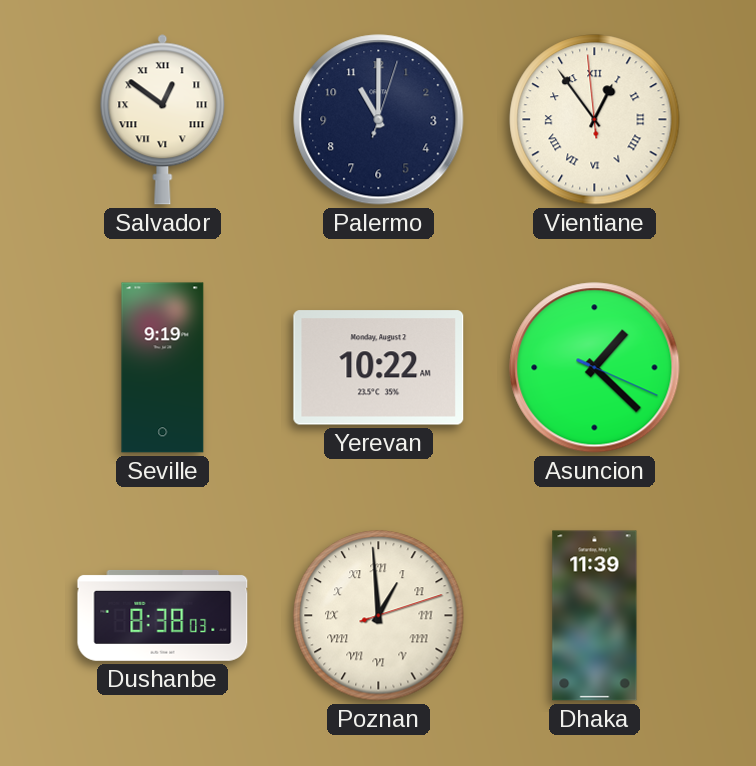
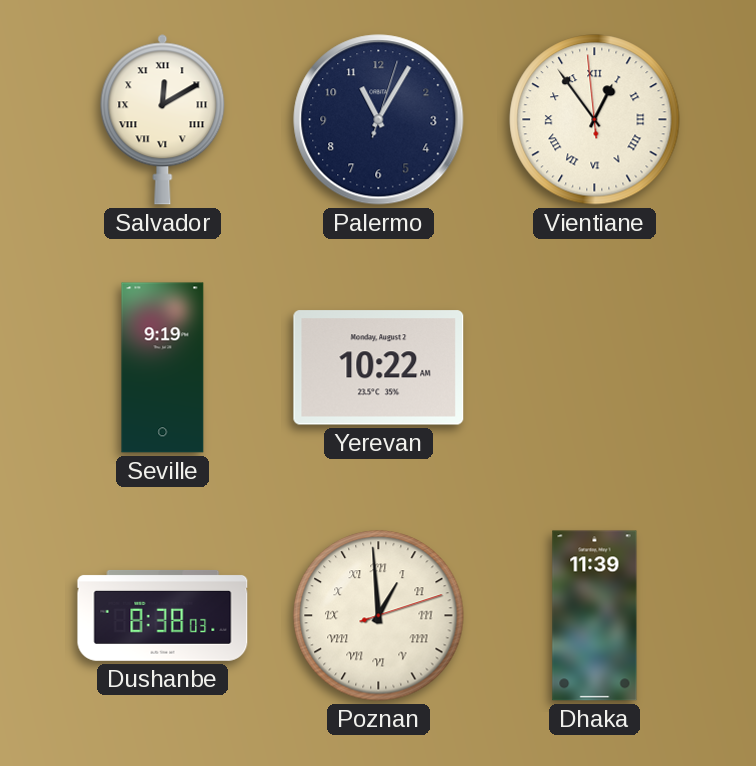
Salvador: 12:51 -> 12:10 (163, 120)
Palermo: 11:00 -> 11:05 (379, 120)
Asuncion: 1:22 -> none (595, 368)
